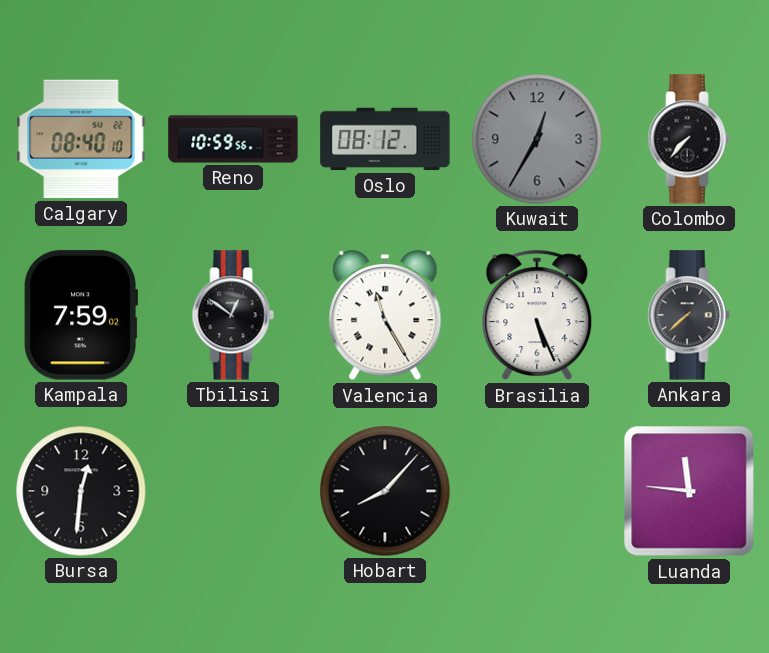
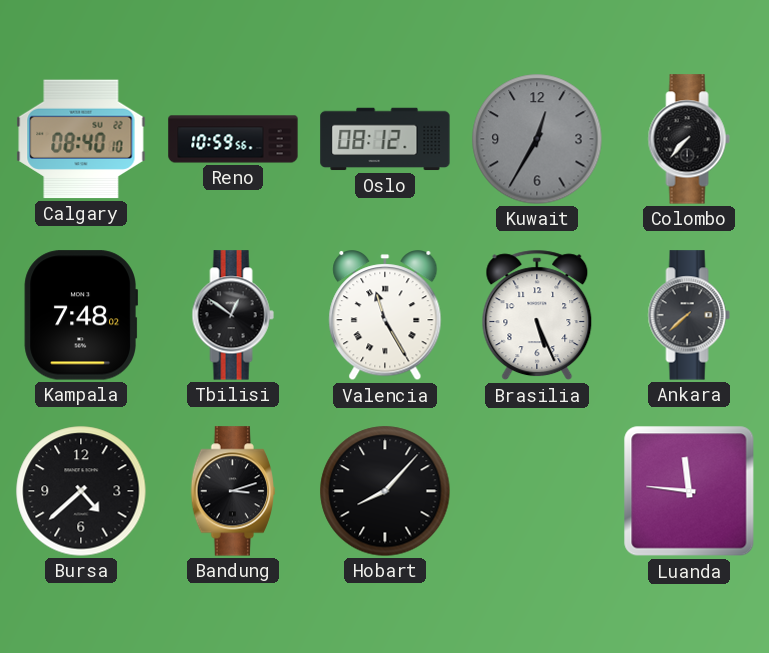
Kampala: 7:59 -> 7:48 (80, 315)
Bursa: 12:31 -> 4:38 (81, 491)
Bandung: none -> 3:12 (232, 491)
